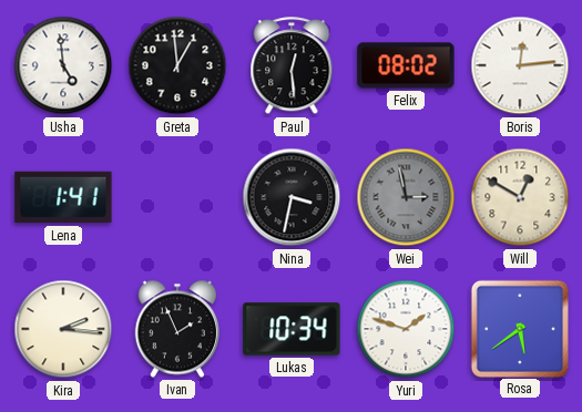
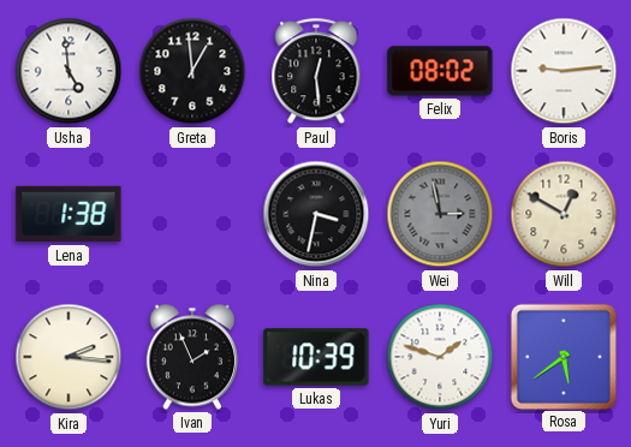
Boris: 12:14 -> 9:14 (564, 71)
Lena: 1:41 -> 1:38 (69, 214)
Lukas: 10:34 -> 10:39 (316, 357)
